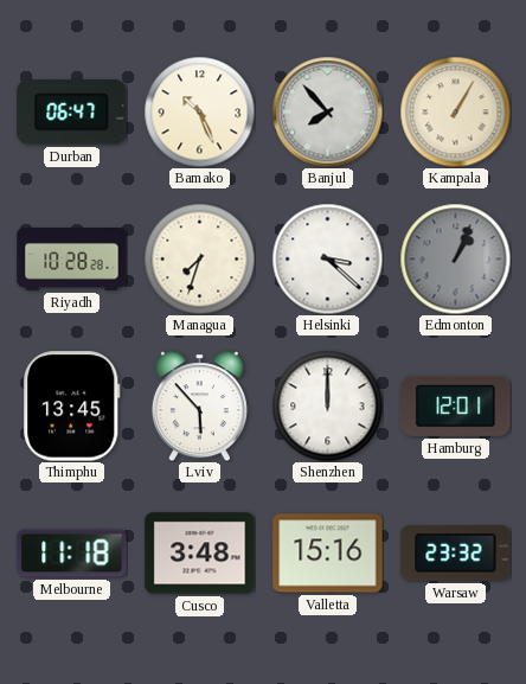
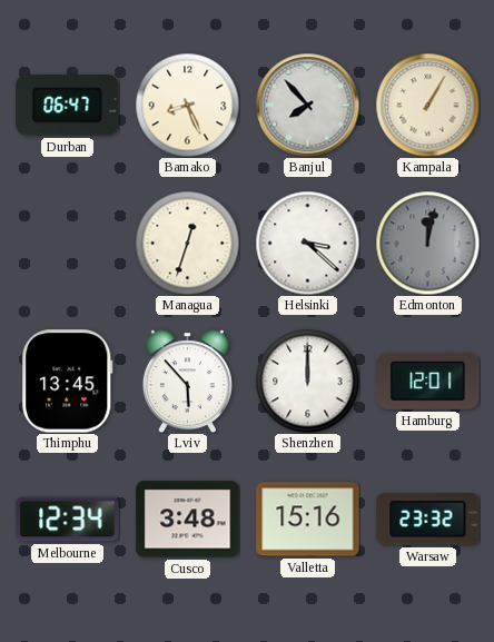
Bamako: 10:26 -> 8:26 (187, 105)
Riyadh: 10:28 -> none (72, 260)
Managua: 7:33 -> 12:33 (187, 243)
Edmonton: 1:04 -> 12:02 (427, 243)
Melbourne: 11:18 -> 12:34 (68, 520)
